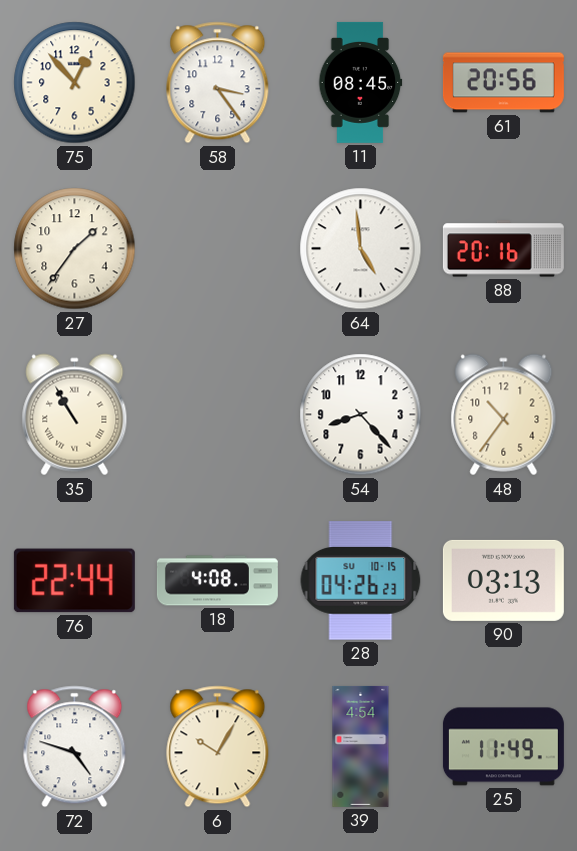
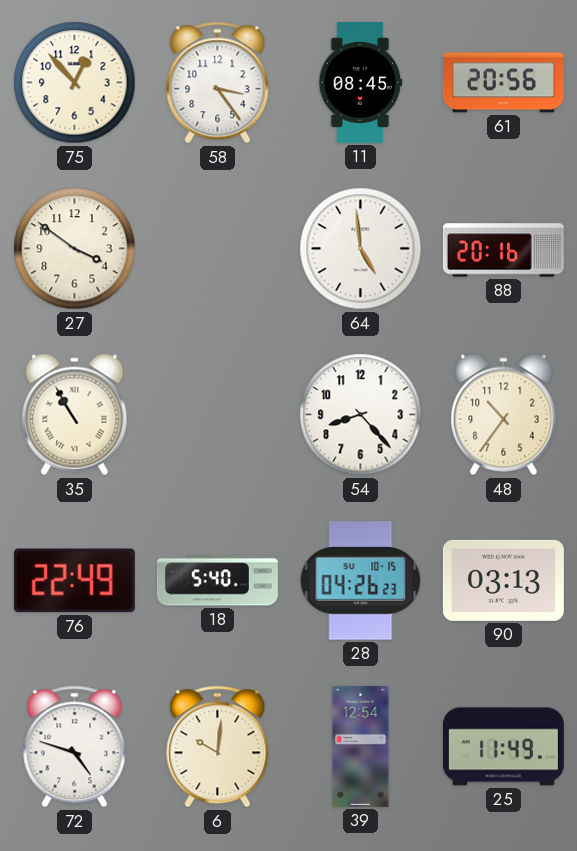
27: 1:36 -> 3:51 (75, 249)
76: 22:44 -> 22:49 (74, 581)
18: 4:08 -> 5:40 (217, 581)
6: 10:05 -> 10:01 (218, 747)
39: 4:54 -> 12:54 (361, 746)
